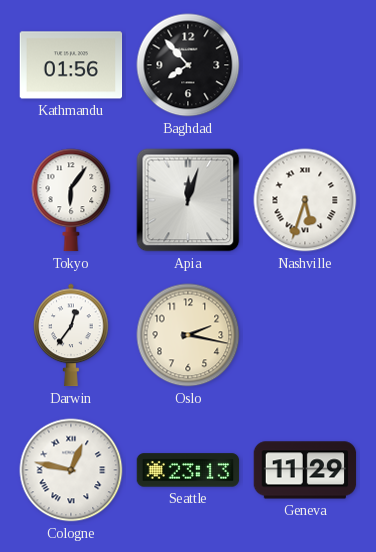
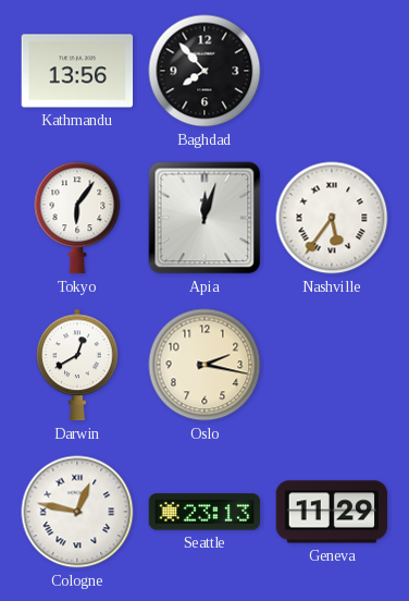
Kathmandu: 01:56 -> 13:56 (77, 71)
Nashville: 5:33 -> 5:36 (332, 218)
Darwin: 12:36 -> 12:40 (77, 365)
